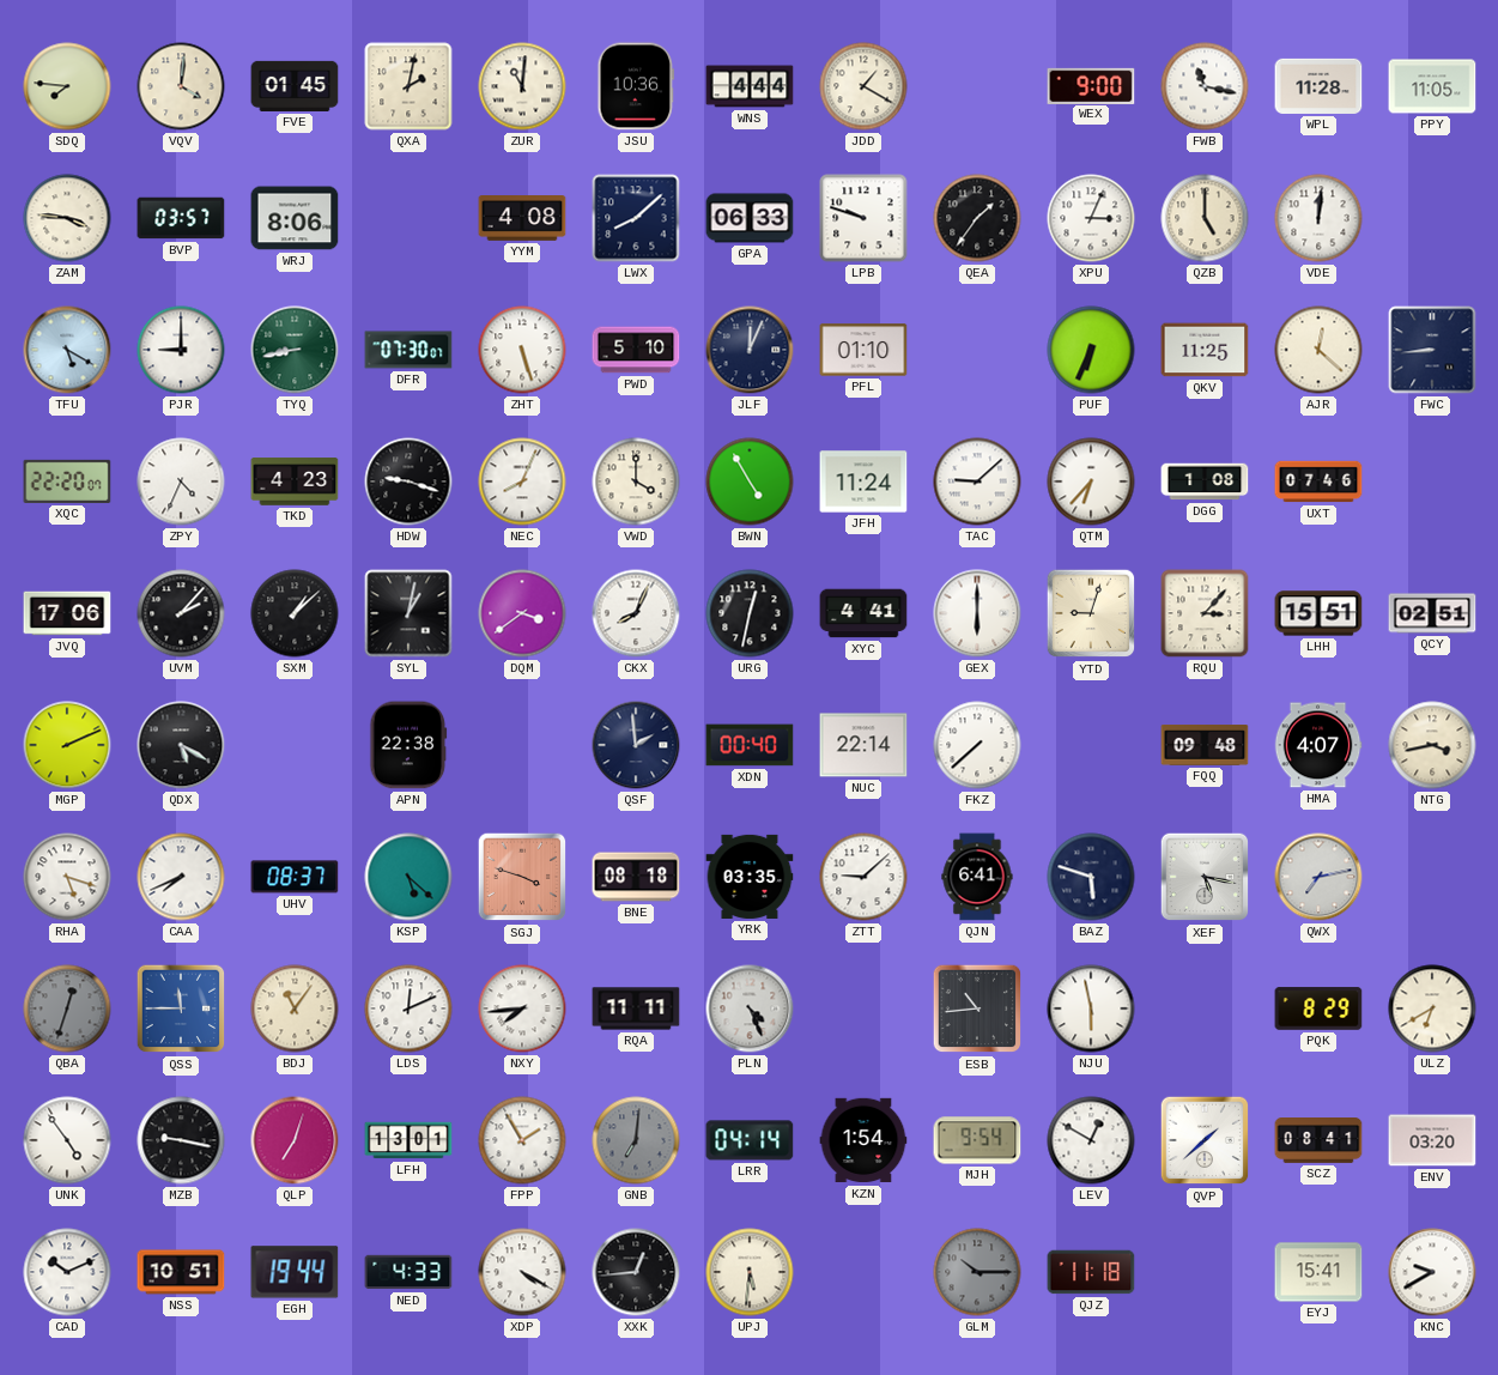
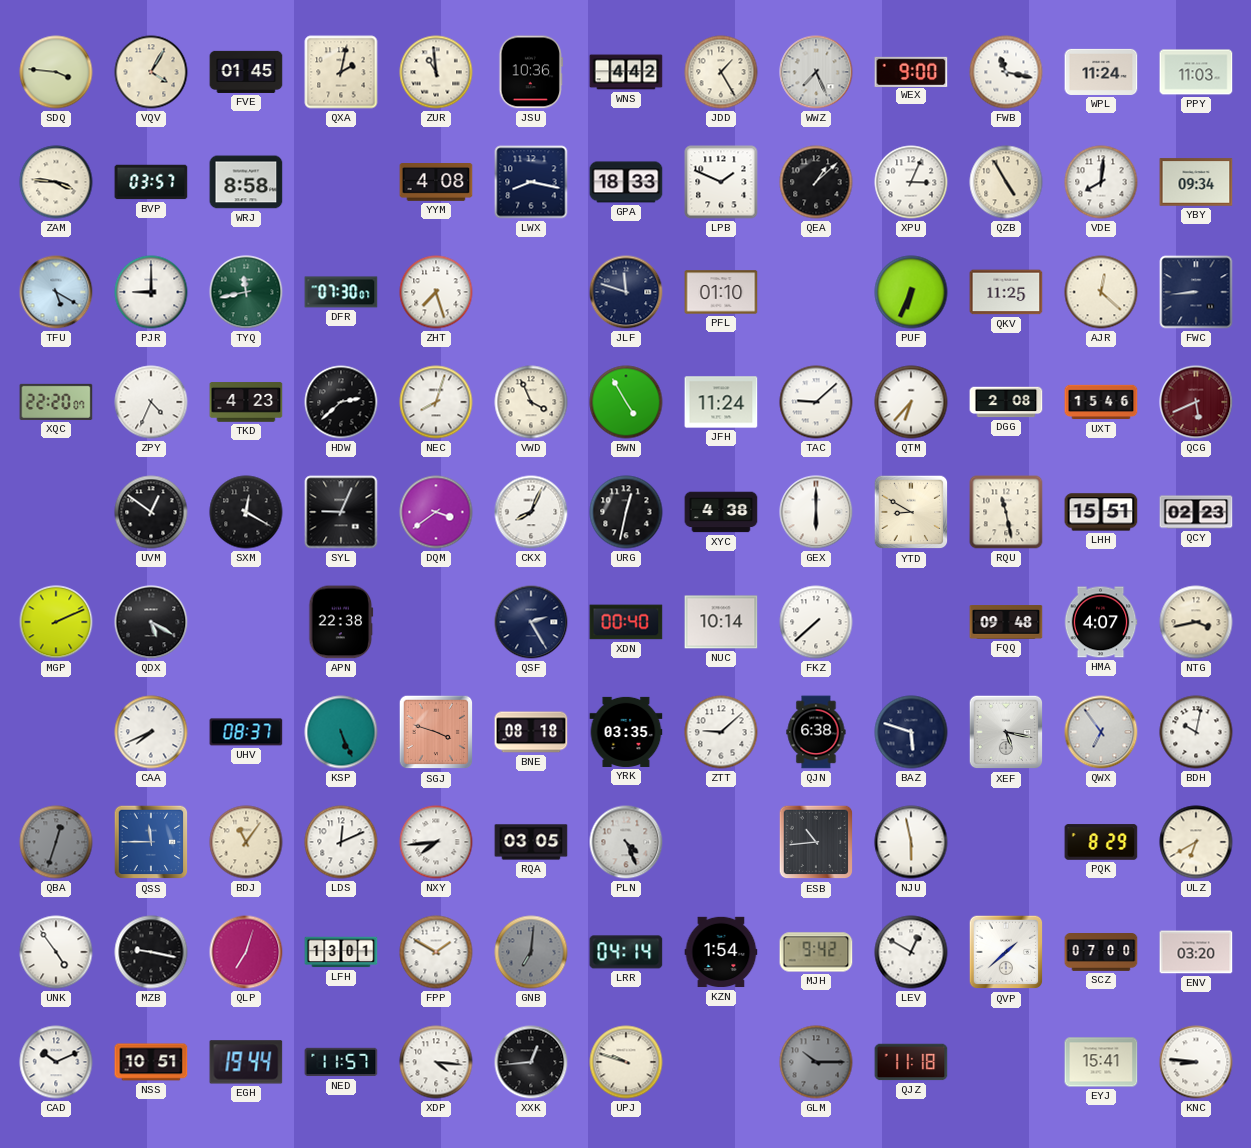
SDQ: 7:46 -> 3:46 (56, 72)
VQV: 4:01 -> 4:05 (151, 72)
ZUR: 11:01 -> 10:59 (436, 72)
WNS: 4:44 -> 4:42 (626, 72)
JDD: 1:20 -> 1:25 (721, 72)
WWZ: none -> 7:26 (816, 72)
WPL: 11:28 -> 11:24 (1101, 72)
PPY: 11:05 -> 11:03 (1196, 72)
WRJ: 8:06 -> 8:58 (246, 182)
LWX: 8:08 -> 8:17 (531, 182)
GPA: 06:33 -> 18:33 (626, 182)
LPB: 9:48 -> 1:49 (721, 182)
QEA: 1:36 -> 1:08 (816, 182)
QZB: 5:00 -> 4:55 (1006, 182)
VDE: 12:01 -> 8:01 (1101, 182)
YBY: none -> 09:34 (1196, 182)
TYQ: 8:43 -> 11:43 (246, 292)
ZHT: 5:27 -> 7:27 (436, 292)
PWD: 5:10 -> none (636, 350)
JLF: 12:04 -> 11:48 (626, 292)
HDW: 9:18 -> 2:38 (341, 402)
NEC: 8:04 -> 8:03 (436, 402)
VWD: 4:00 -> 3:56 (531, 402)
DGG: 1:08 -> 2:08 (1006, 402)
UXT: 07:46 -> 15:46 (1101, 402)
QCG: none -> 5:41 (1196, 402)
JVQ: 17:06 -> none (67, 613)
UVM: 2:07 -> 12:51 (151, 512)
SXM: 1:08 -> 12:20 (246, 512)
SYL: 1:02 -> 9:04 (341, 512)
XYC: 4:41 -> 4:38 (721, 512)
YTD: 9:03 -> 8:50 (911, 512)
RQU: 3:07 -> 11:28 (1006, 512)
QCY: 02:51 -> 02:23 (1196, 512)
QSF: 1:59 -> 2:25 (531, 622)
NUC: 22:14 -> 10:14 (721, 622)
RHA: 5:18 -> none (67, 877)
KSP: 5:22 -> 5:26 (341, 732)
QJN: 6:41 -> 6:38 (816, 732)
QWX: 7:13 -> 6:54 (1101, 732)
BDH: none -> 10:02 (1196, 732)
RQA: 11:11 -> 03:05 (531, 842)
FPP: 1:55 -> 1:50 (436, 952)
MJH: 9:54 -> 9:42 (816, 952)
SCZ: 08:41 -> 07:00 (1101, 953)
NED: 4:33 -> 11:57 (341, 1062)
XDP: 4:20 -> 4:16 (436, 1062)
UPJ: 5:31 -> 9:48 (626, 1062)
KNC: 9:40 -> 8:46 (1196, 1062)
